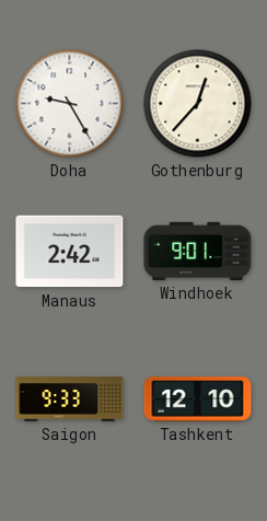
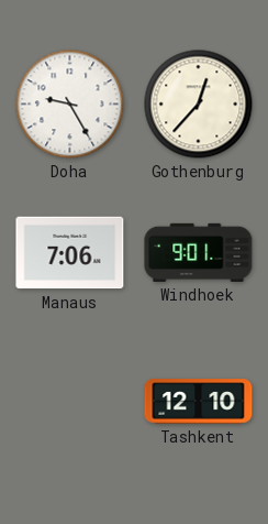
Manaus: 2:42 -> 7:06 (70, 253)
Saigon: 9:33 -> none (70, 400)
